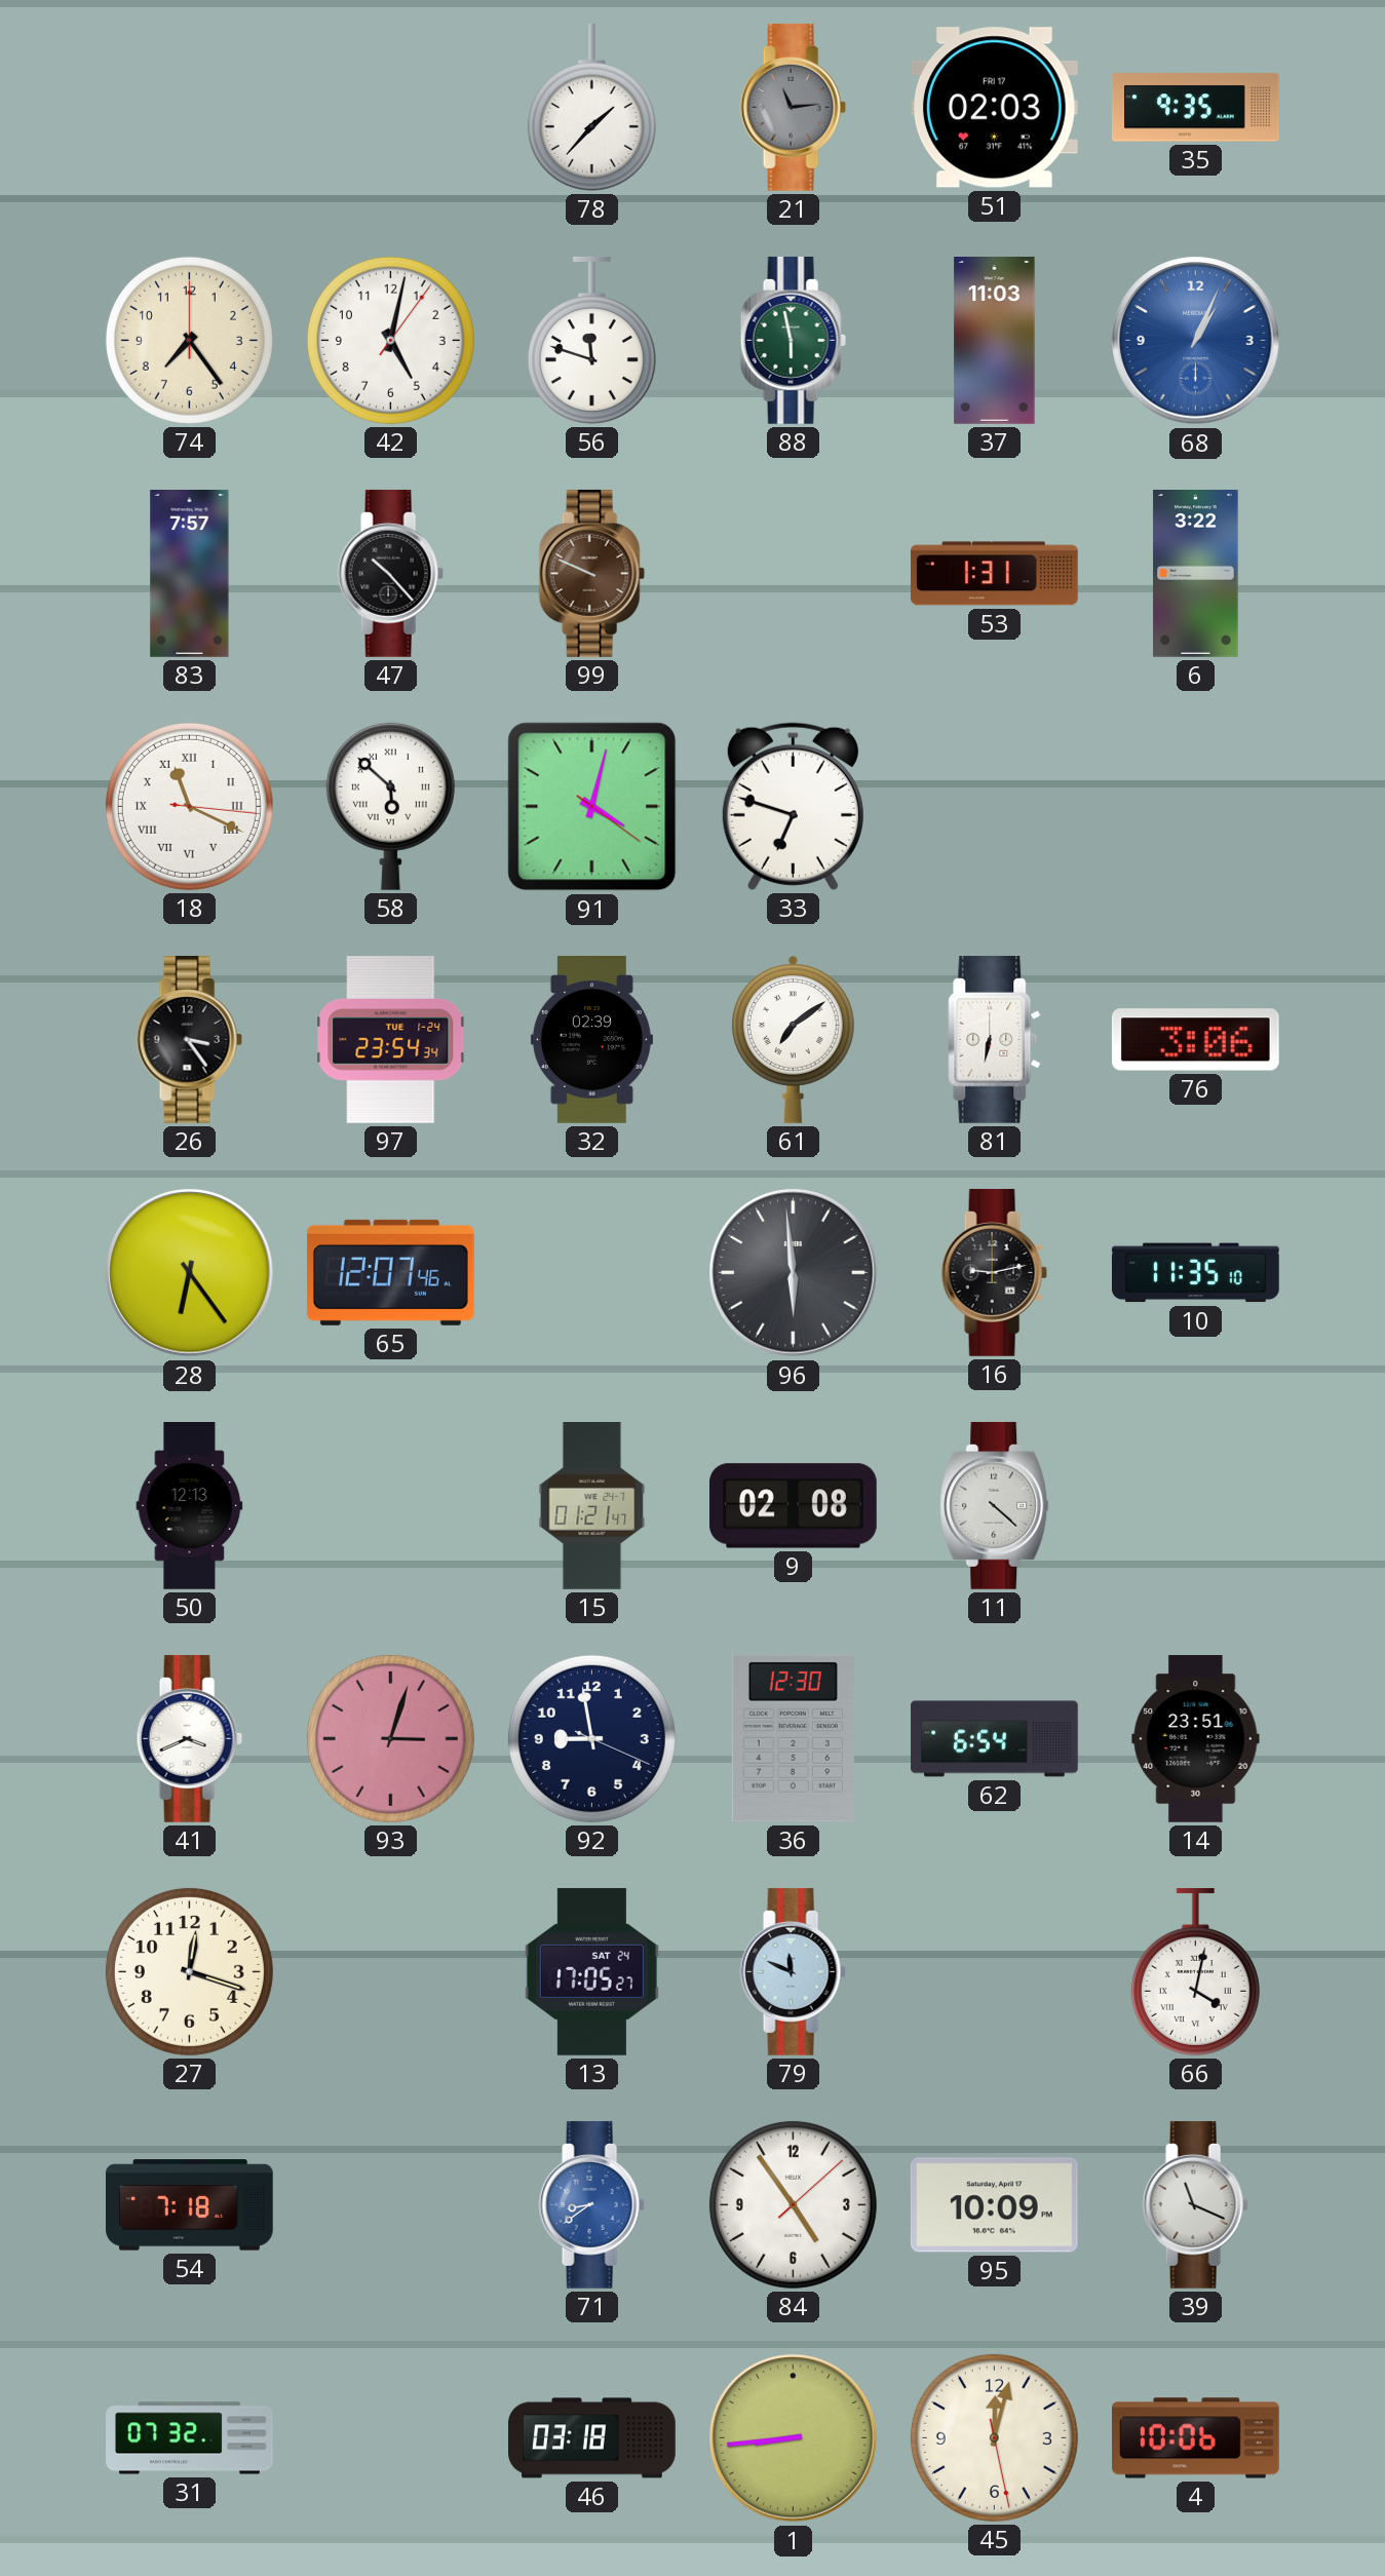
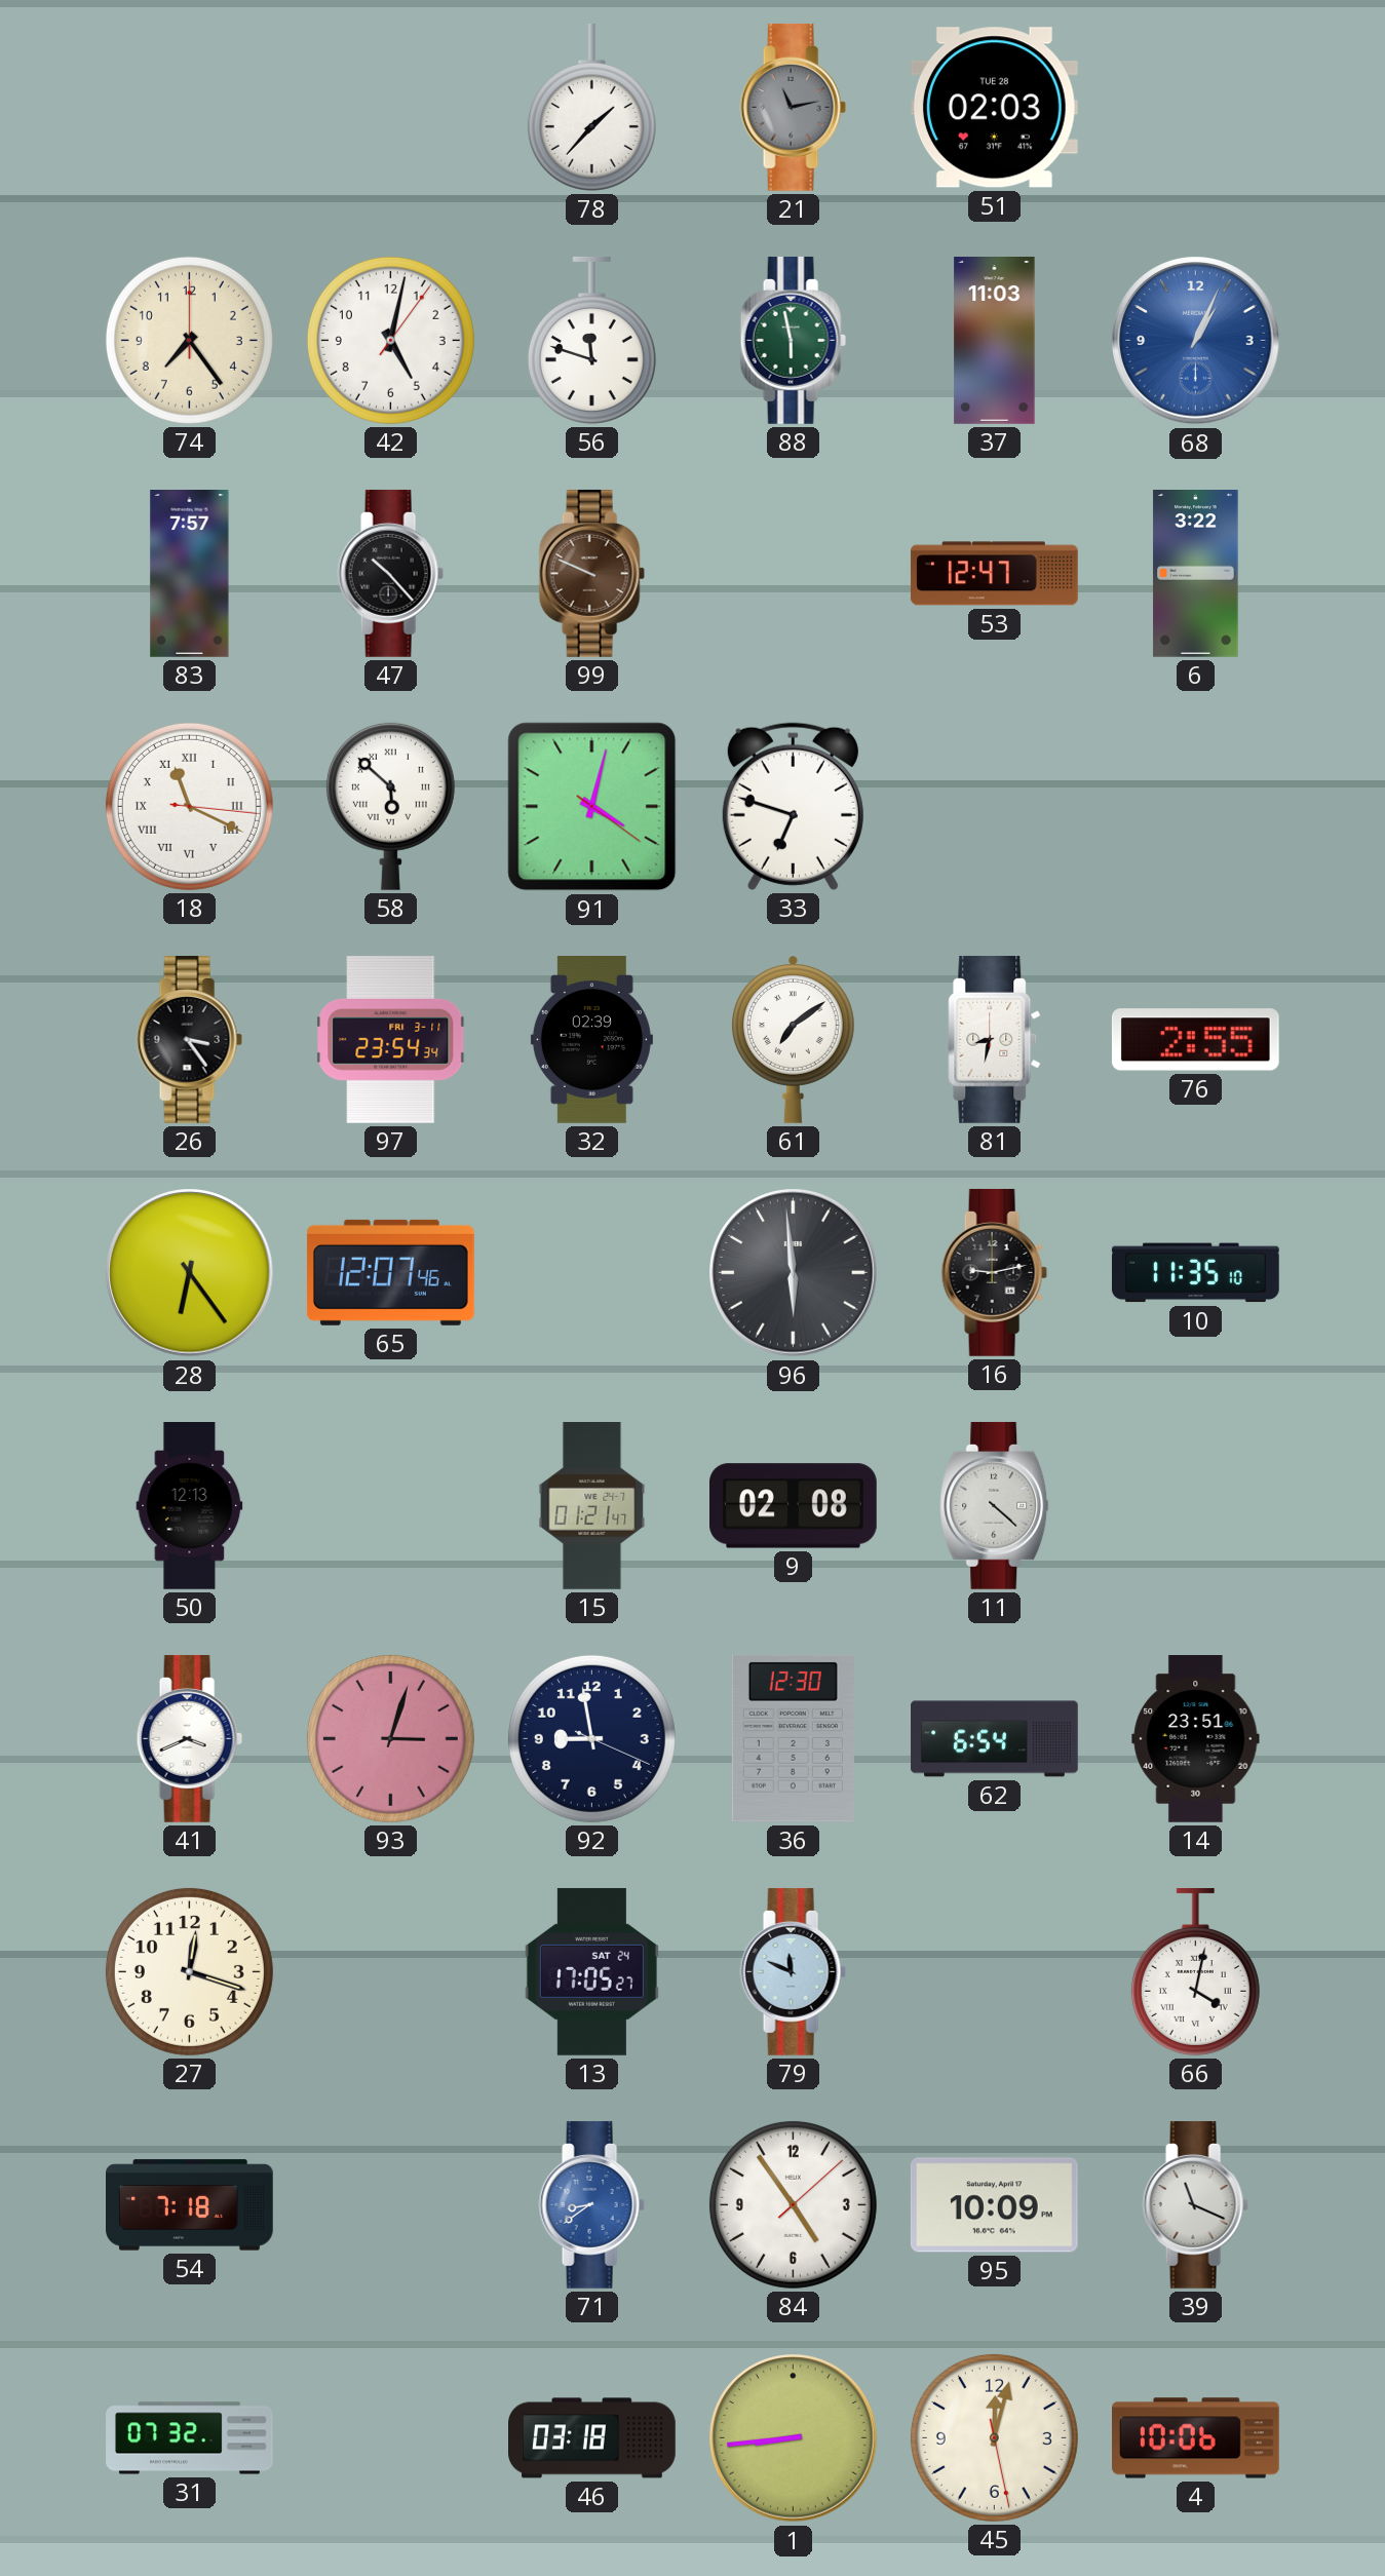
21: 11:14 -> 11:13 (793, 107)
51 date: FRI 17 -> TUE 28 (994, 108)
35: 9:35 -> none (1195, 108)
53: 1:31 -> 12:47 (994, 574)
97 date: TUE 1-24 -> FRI 3-11 (391, 1040)
81: 6:32 -> 8:32 (995, 1039)
76: 3:06 -> 2:55 (1195, 1040)
